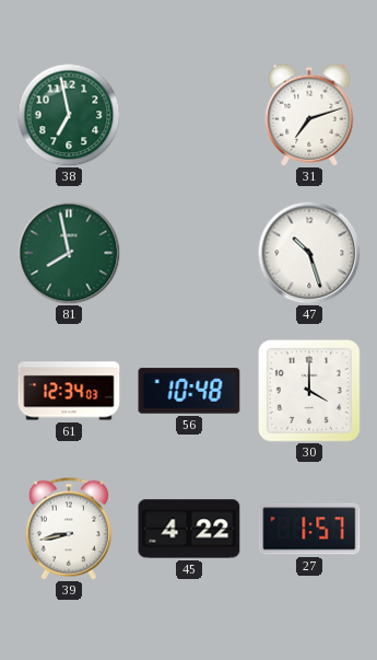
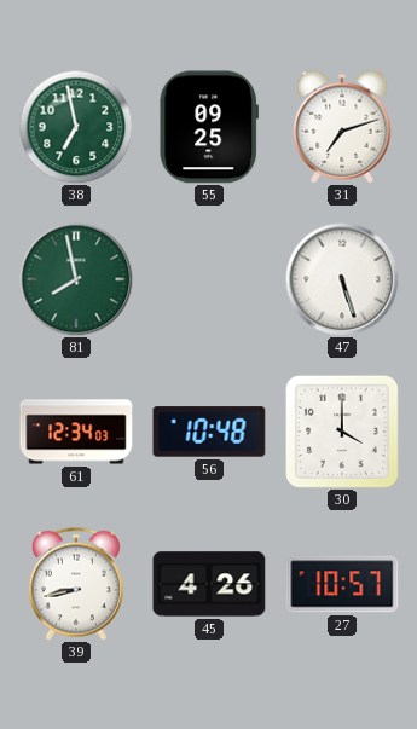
55: none -> 09:25 (209, 127)
47: 10:27 -> 5:27 (342, 279)
45: 4:22 -> 4:26 (209, 584)
27: 1:57 -> 10:57 (342, 584)
